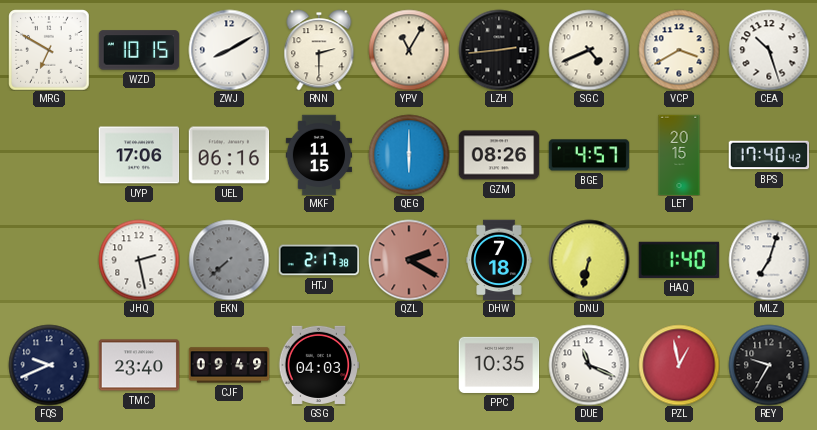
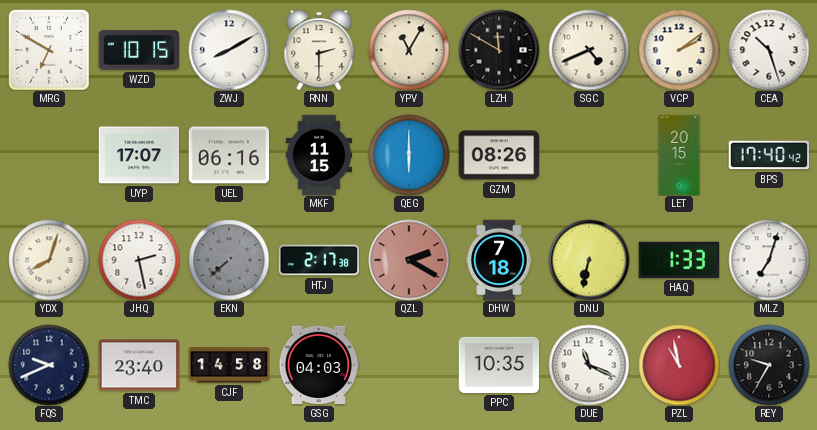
LZH: 2:44 -> 11:50 (499, 50)
VCP: 3:40 -> 2:09 (679, 50)
UYP: 17:06 -> 17:07 (139, 155)
BGE: 4:57 -> none (589, 155)
YDX: none -> 8:03 (49, 260)
HAQ: 1:40 -> 1:33 (679, 260)
CJF: 09:49 -> 14:58 (229, 365)
PZL: 12:58 -> 10:58 (679, 365)
